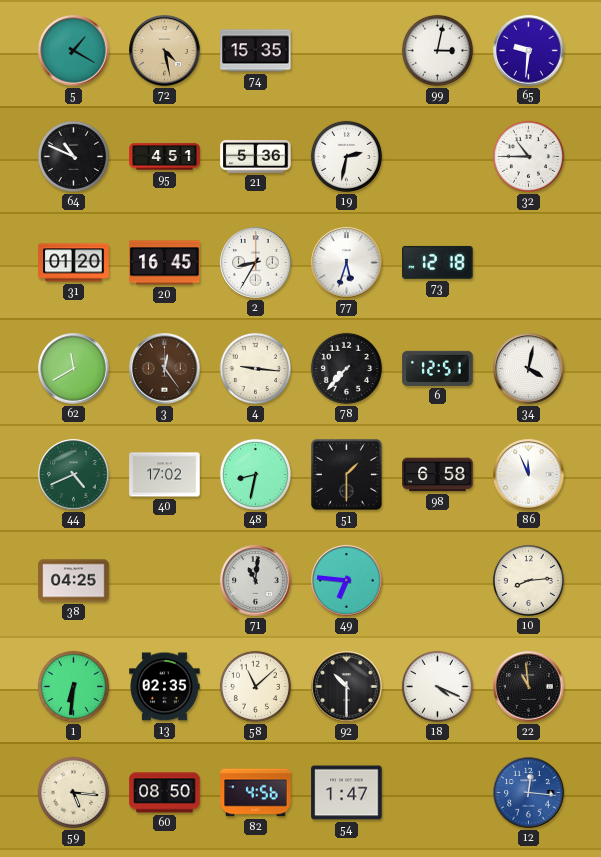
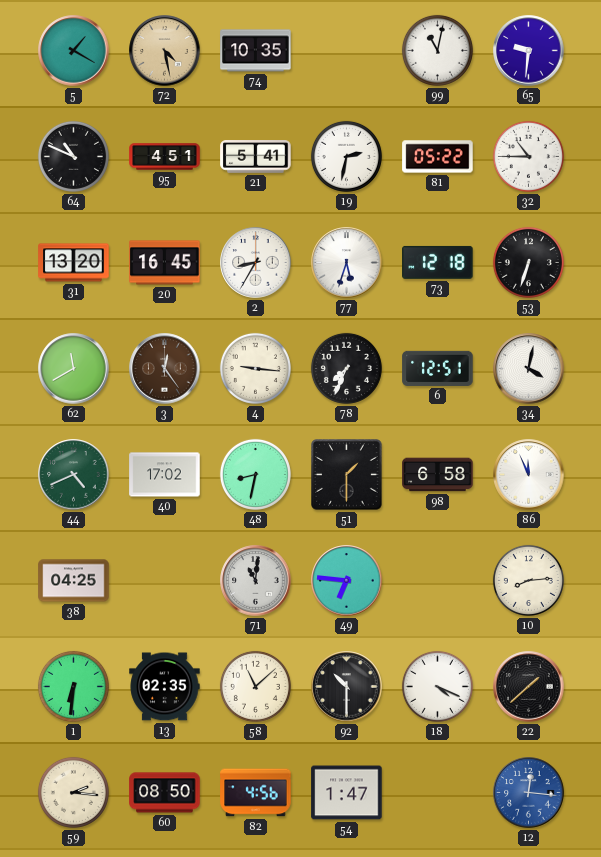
74: 15:35 -> 10:35 (256, 51)
99: 3:02 -> 11:02 (437, 50)
21: 5:36 -> 5:41 (256, 157)
81: none -> 05:22 (438, 157)
31: 01:20 -> 13:20 (74, 263)
53: none -> 6:33 (528, 262)
78: 7:37 -> 7:34 (346, 368)
22: 10:59 -> 1:38 (529, 687)
59: 5:16 -> 2:16 (73, 792)
